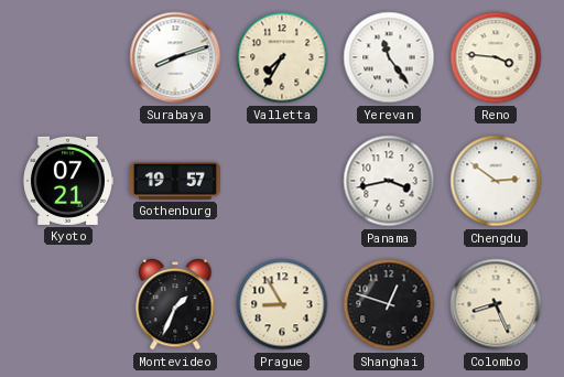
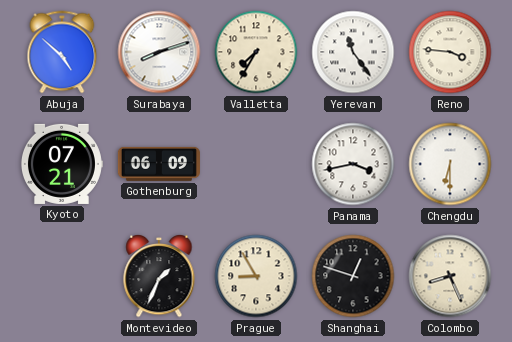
Abuja: none -> 4:52 (62, 52)
Gothenburg: 19:57 -> 06:09 (159, 164)
Chengdu: 2:51 -> 6:30 (450, 164)
